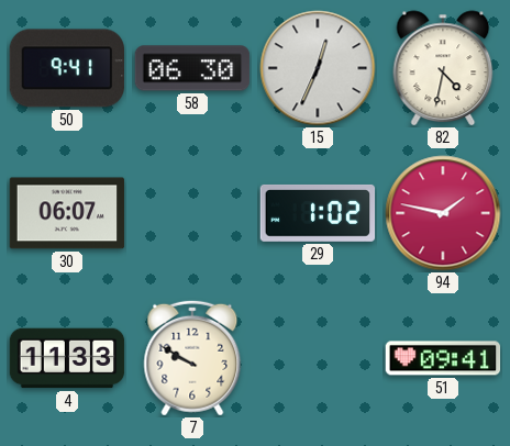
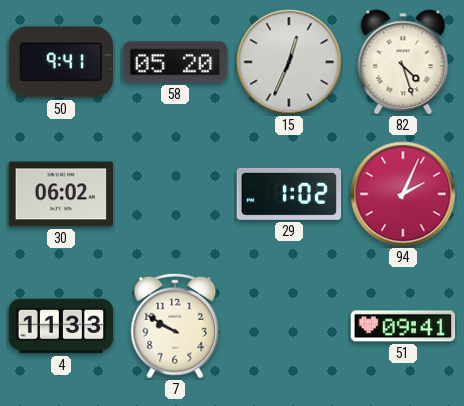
58: 06:30 -> 05:20 (175, 62)
82: 4:32 -> 4:27 (403, 62)
30: 06:07 -> 06:02 (61, 194)
94: 1:47 -> 2:04 (403, 194)
